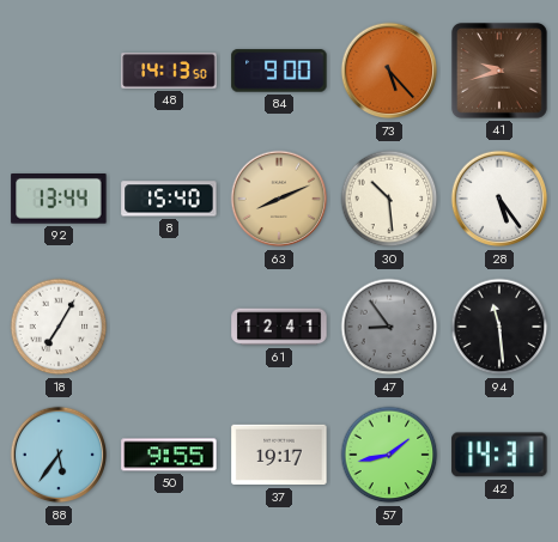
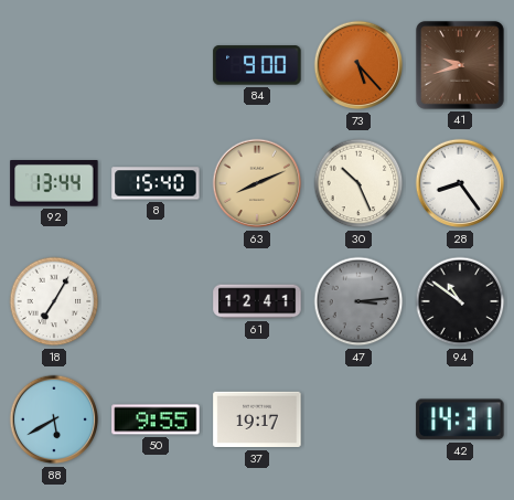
48: 14:13 -> none (169, 72)
30: 10:29 -> 10:26 (358, 183)
28: 5:24 -> 8:24 (460, 183)
47: 8:54 -> 3:14 (358, 301)
94: 11:29 -> 10:51 (460, 301)
88: 5:36 -> 5:40 (54, 419)
57: 1:43 -> none (389, 455)
